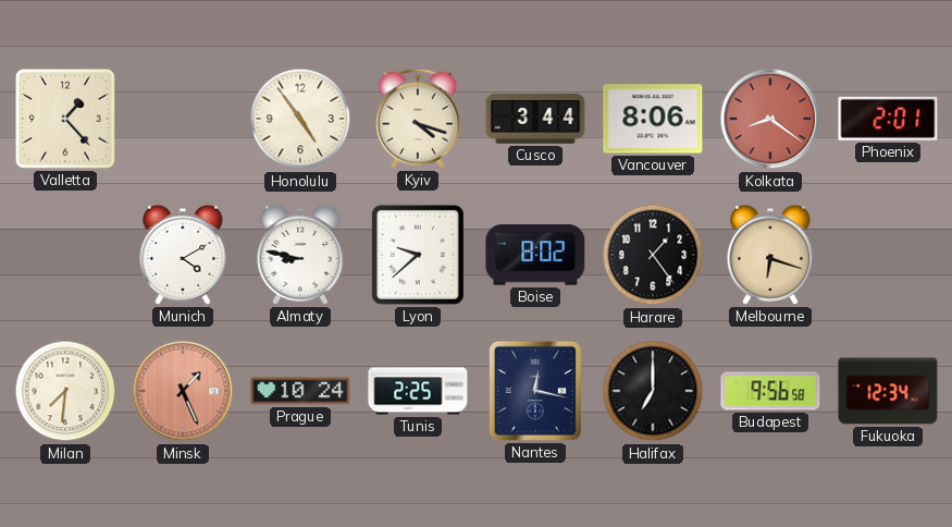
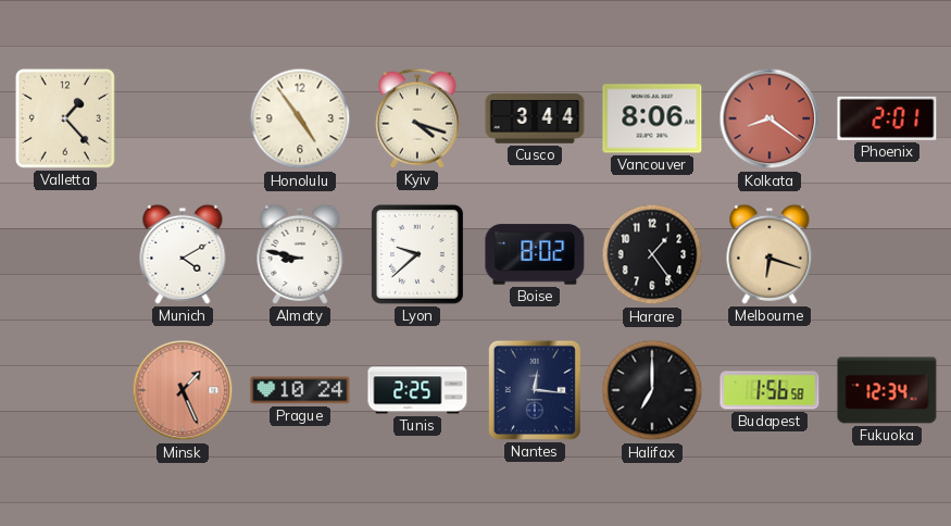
Milan: 7:31 -> none (65, 391)
Nantes: 12:17 -> 12:16 (535, 390)
Budapest: 9:56 -> 1:56 (769, 390)
